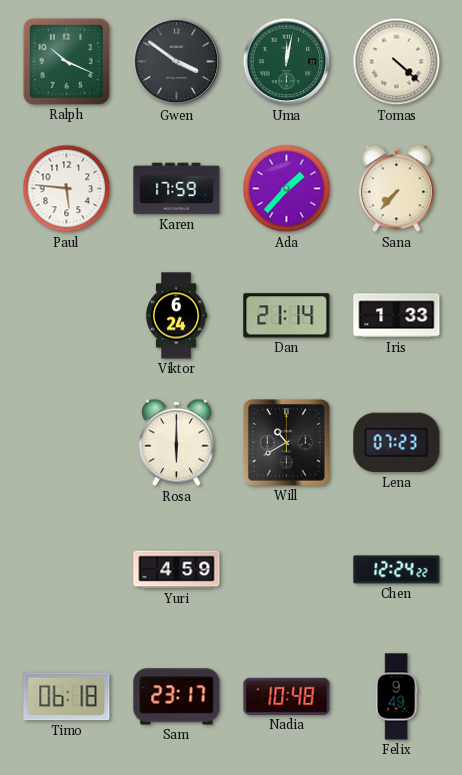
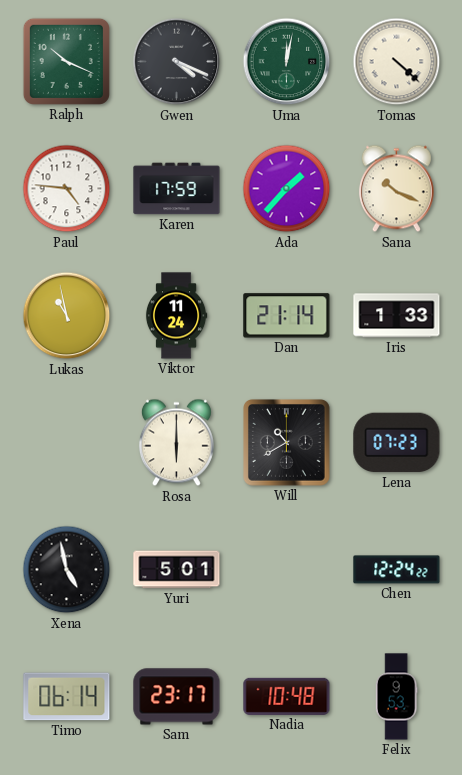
Gwen: 3:51 -> 4:19 (177, 62)
Paul: 5:46 -> 4:46 (67, 189)
Sana: 7:37 -> 10:19 (396, 189)
Lukas: none -> 10:58 (67, 316)
Viktor: 6:24 -> 11:24 (176, 316)
Xena: none -> 4:58 (67, 570)
Yuri: 4:59 -> 5:01 (177, 570)
Timo: 06:18 -> 06:14 (67, 697)
Felix: 9:49 -> 9:53 (396, 697)
